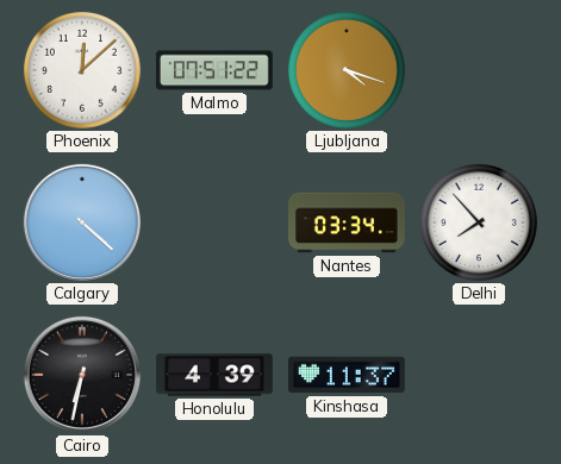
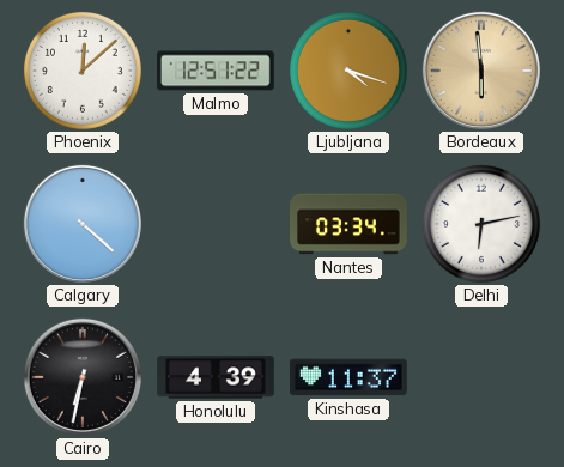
Malmo: 07:51 -> 12:51 (216, 71)
Bordeaux: none -> 5:59 (481, 71)
Delhi: 7:53 -> 6:13 (481, 224)
